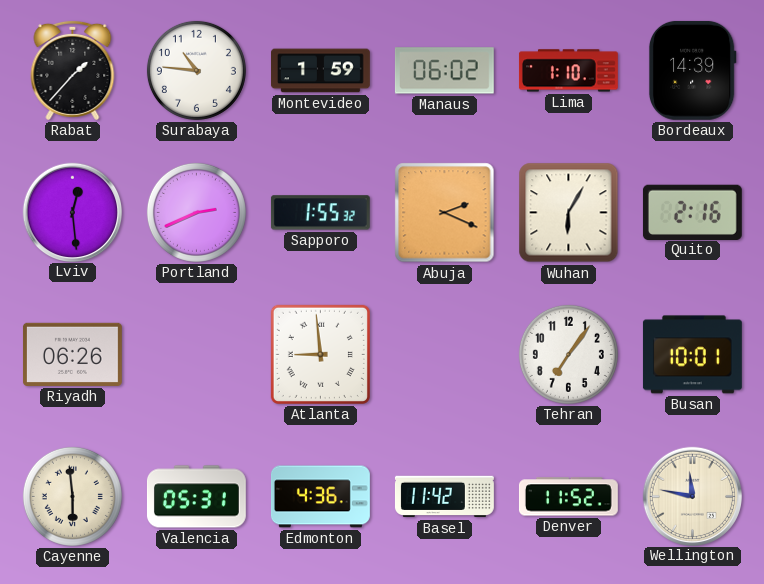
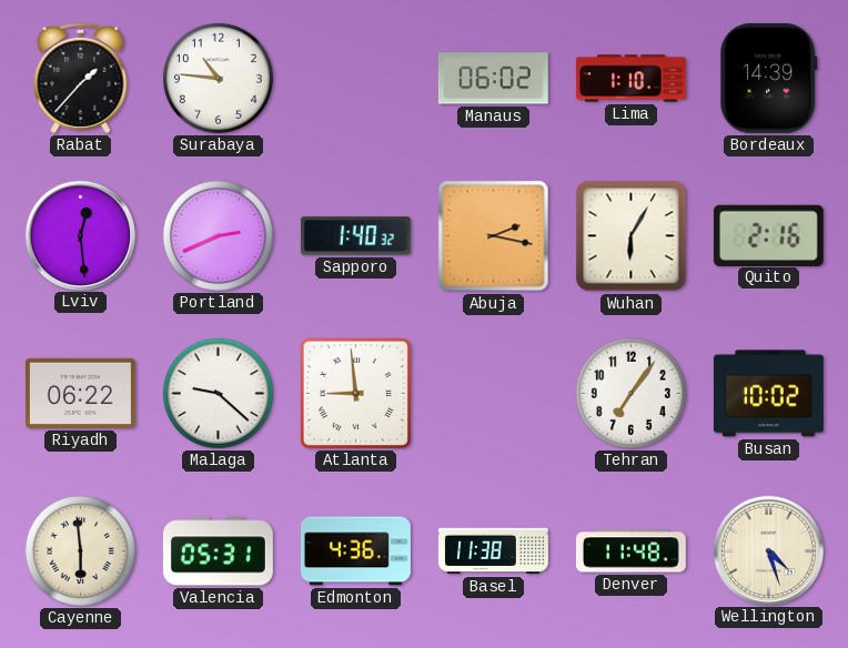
Montevideo: 1:59 -> none (320, 71)
Sapporo: 1:55 -> 1:40 (355, 236)
Abuja: 2:19 -> 2:17 (494, 236)
Riyadh: 06:26 -> 06:22 (80, 393)
Malaga: none -> 9:22 (218, 393)
Busan: 10:01 -> 10:02 (768, 394)
Basel: 11:42 -> 11:38 (493, 551)
Denver: 11:52 -> 11:48 (630, 551)
Wellington: 11:47 -> 4:27 (768, 550)
